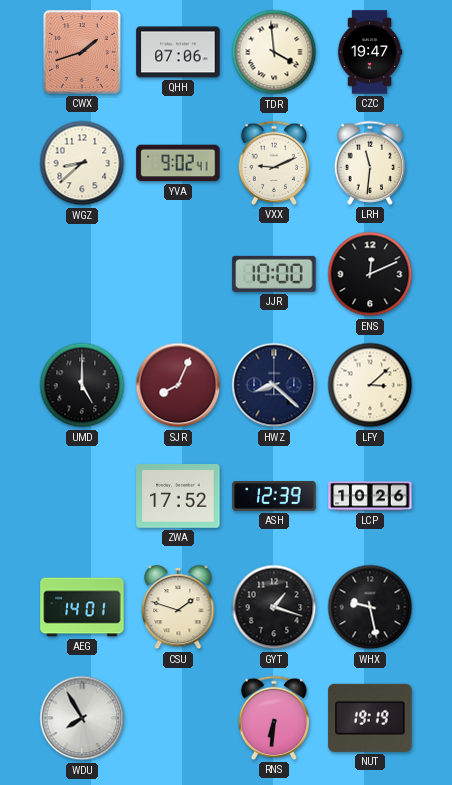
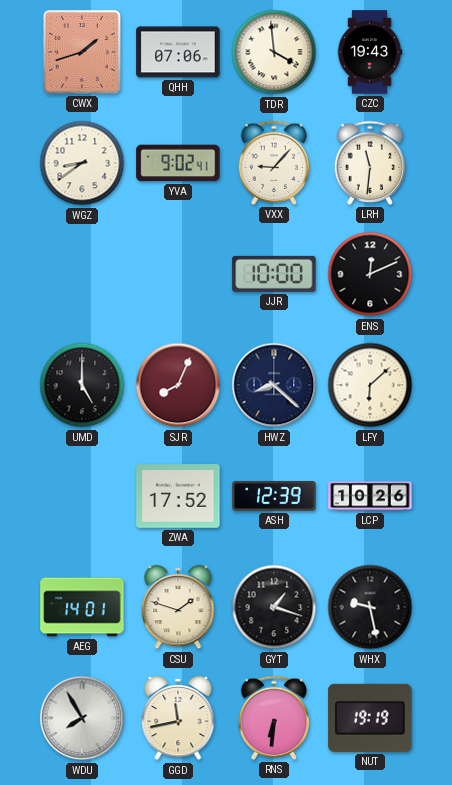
CZC: 19:47 -> 19:43 (370, 52)
WGZ: 8:38 -> 8:39 (82, 163)
VXX: 9:11 -> 9:07 (274, 163)
LFY: 3:08 -> 6:08 (370, 385)
GGD: none -> 11:43 (178, 718)
